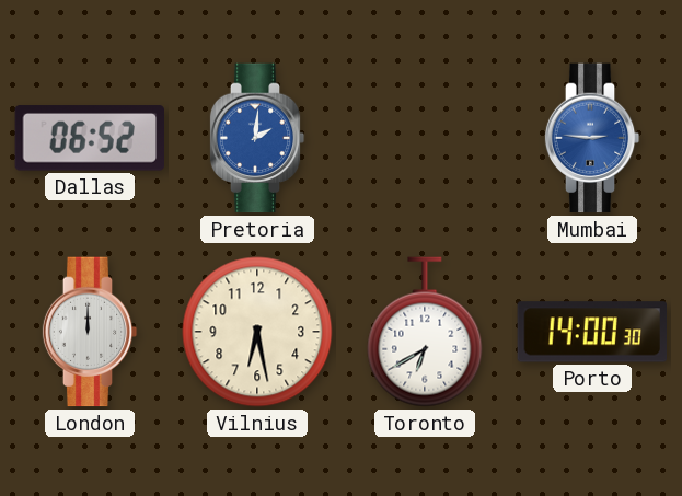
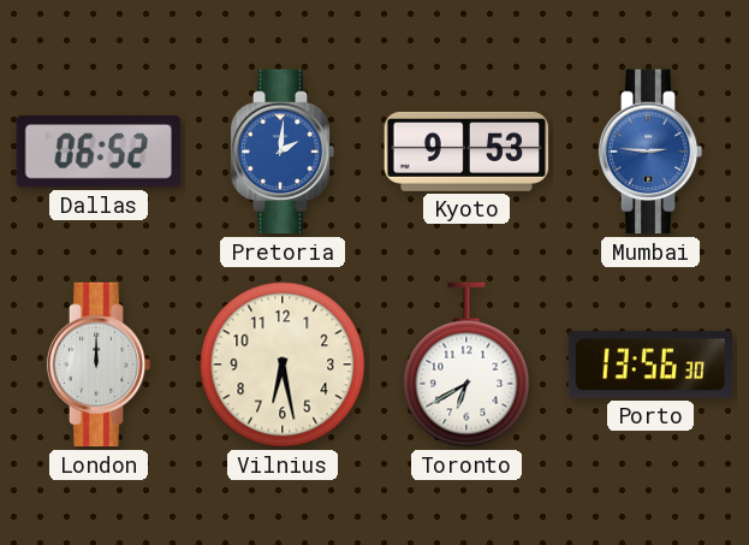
Kyoto: none -> 9:53 (466, 152)
Porto: 14:00 -> 13:56 (650, 365)
